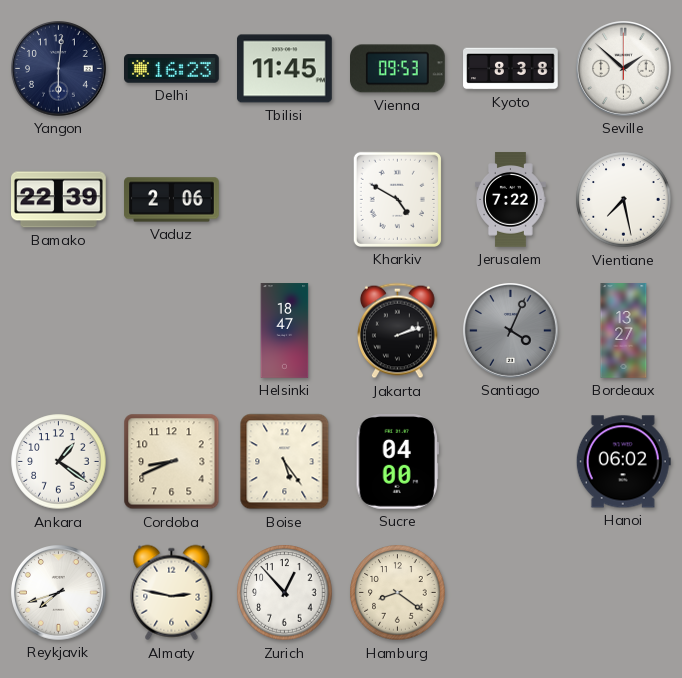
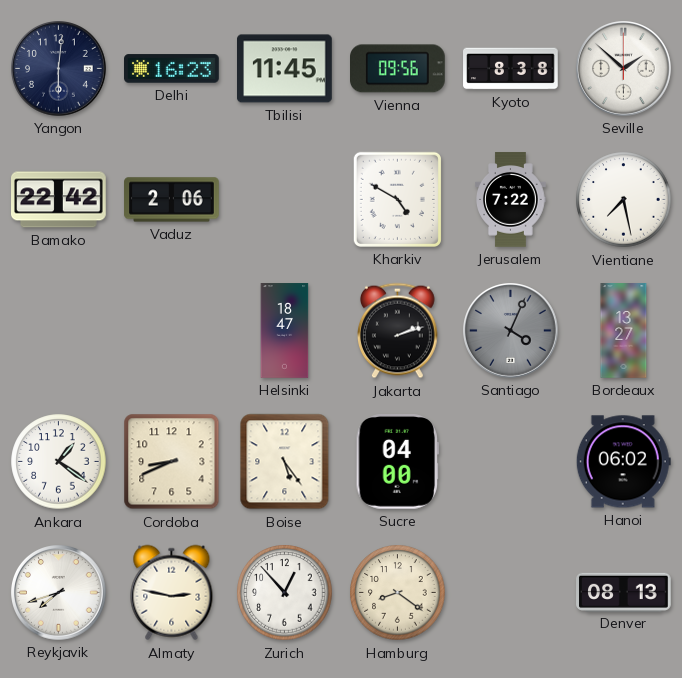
Vienna: 09:53 -> 09:56 (398, 69)
Bamako: 22:39 -> 22:42 (59, 200)
Denver: none -> 08:13 (624, 592)
